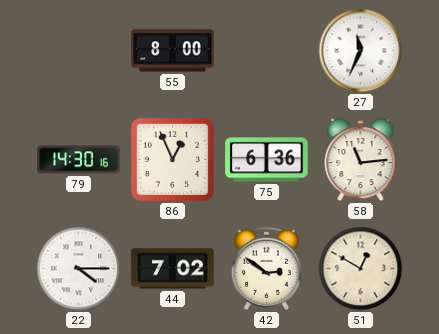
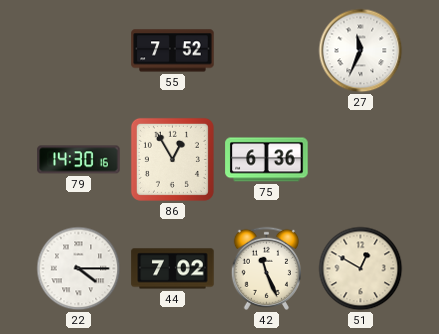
55: 8:00 -> 7:52 (173, 51)
86: 12:56 -> 12:55 (172, 159)
58: 11:14 -> none (361, 160)
42: 2:51 -> 11:26 (266, 268)
